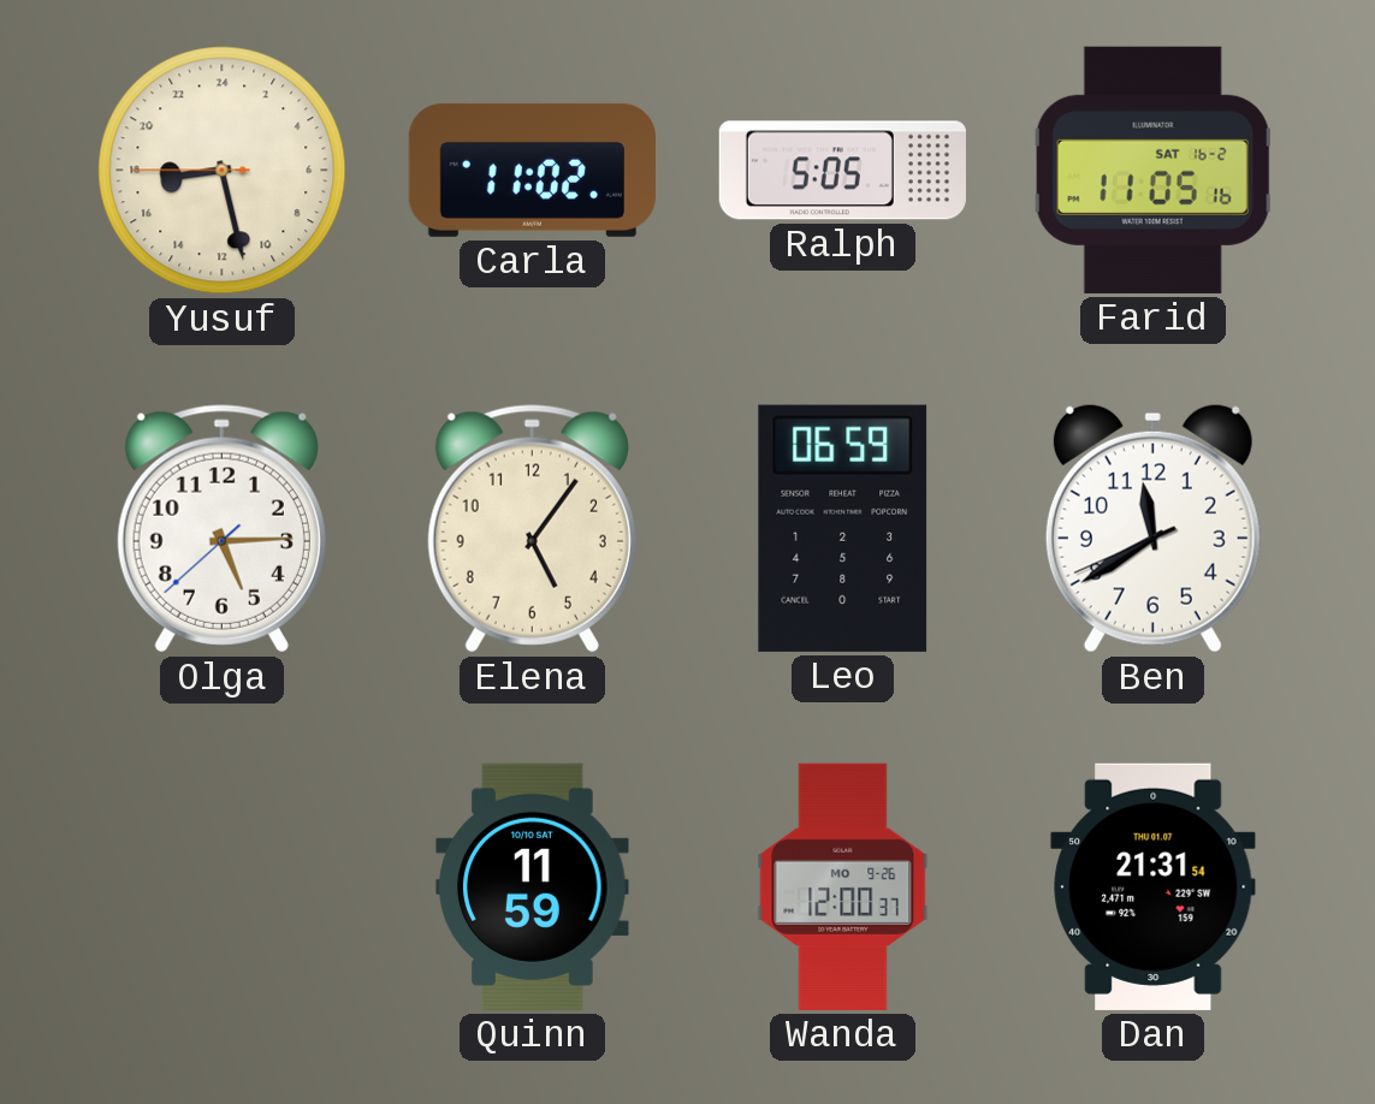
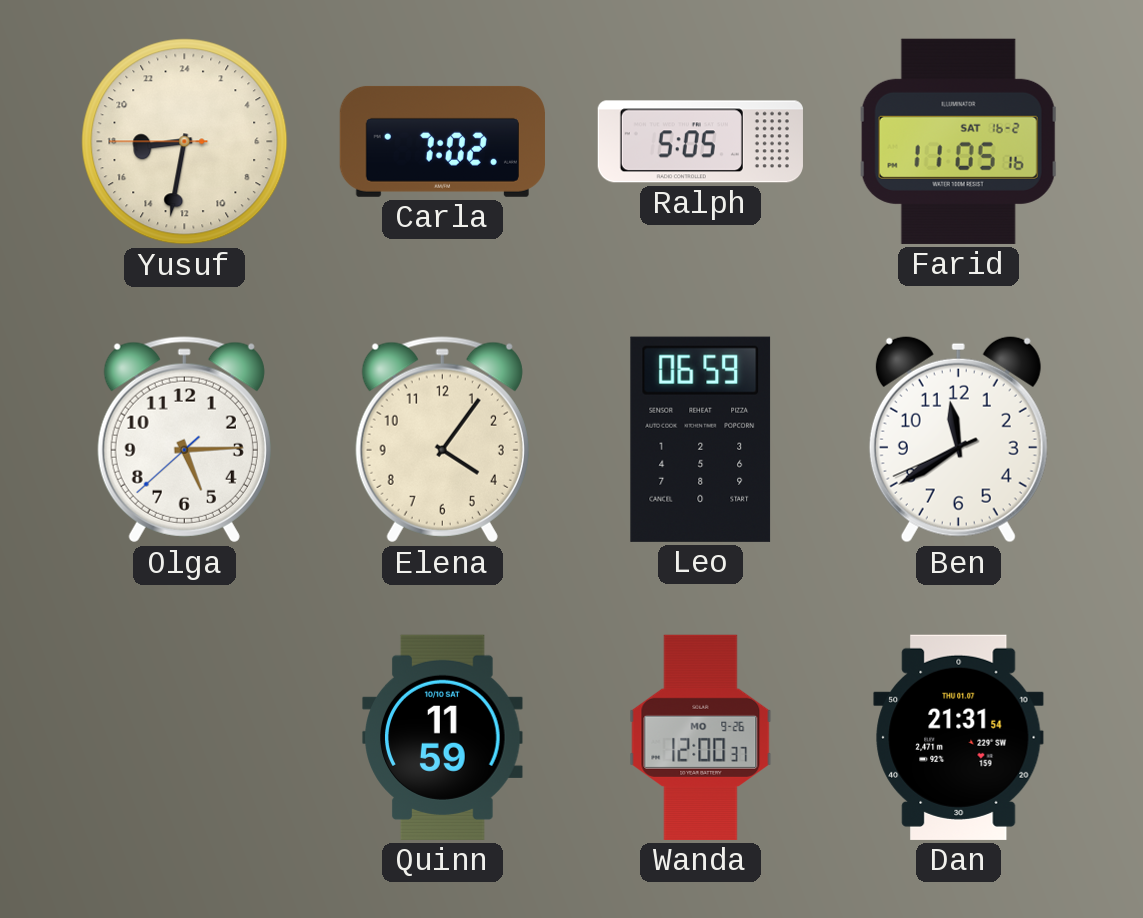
Yusuf: 17:27 -> 17:31 (185, 142)
Carla: 11:02 -> 7:02 (442, 141)
Elena: 5:06 -> 4:06 (442, 440)
